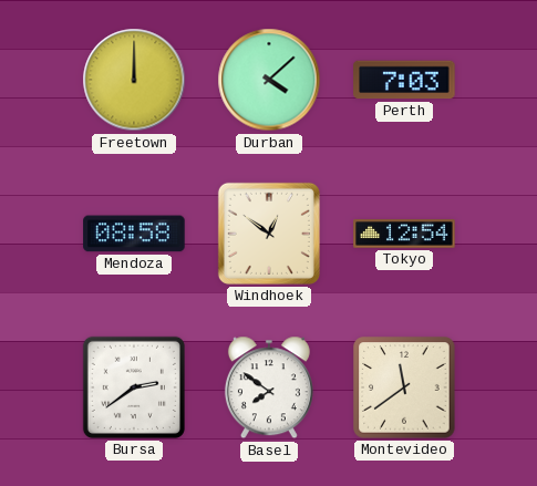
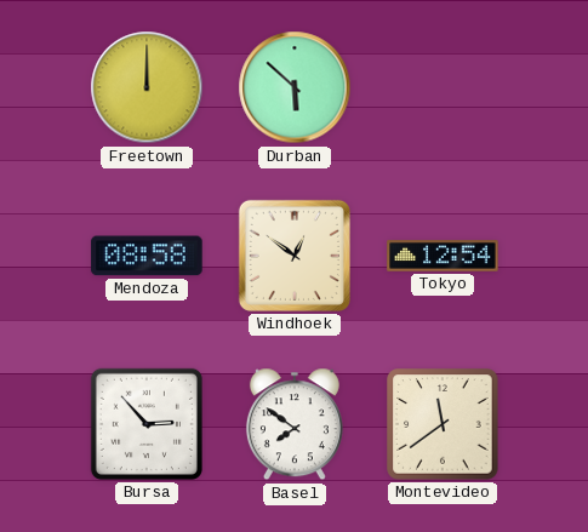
Durban: 4:08 -> 5:52 (295, 87)
Perth: 7:03 -> none (404, 80)
Bursa: 2:39 -> 2:53 (147, 424)
